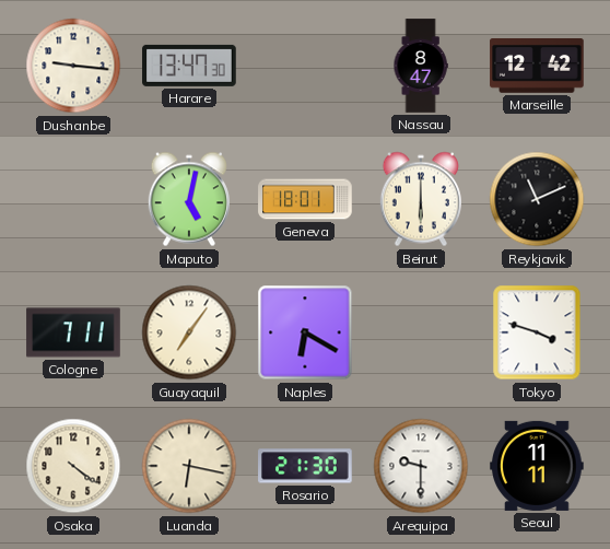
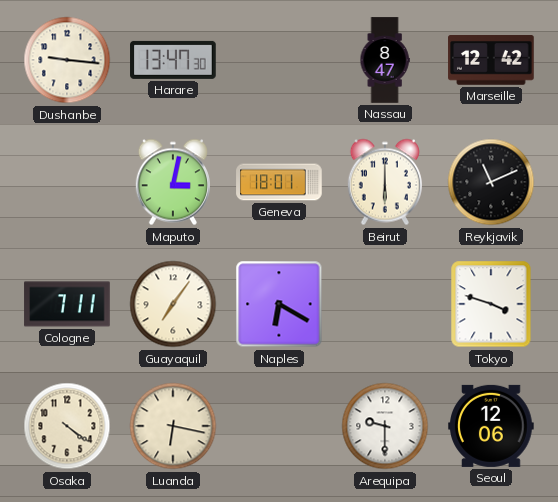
Maputo: 5:02 -> 3:02 (173, 182)
Rosario: 21:30 -> none (305, 466)
Seoul: 11:11 -> 12:06 (491, 426)
